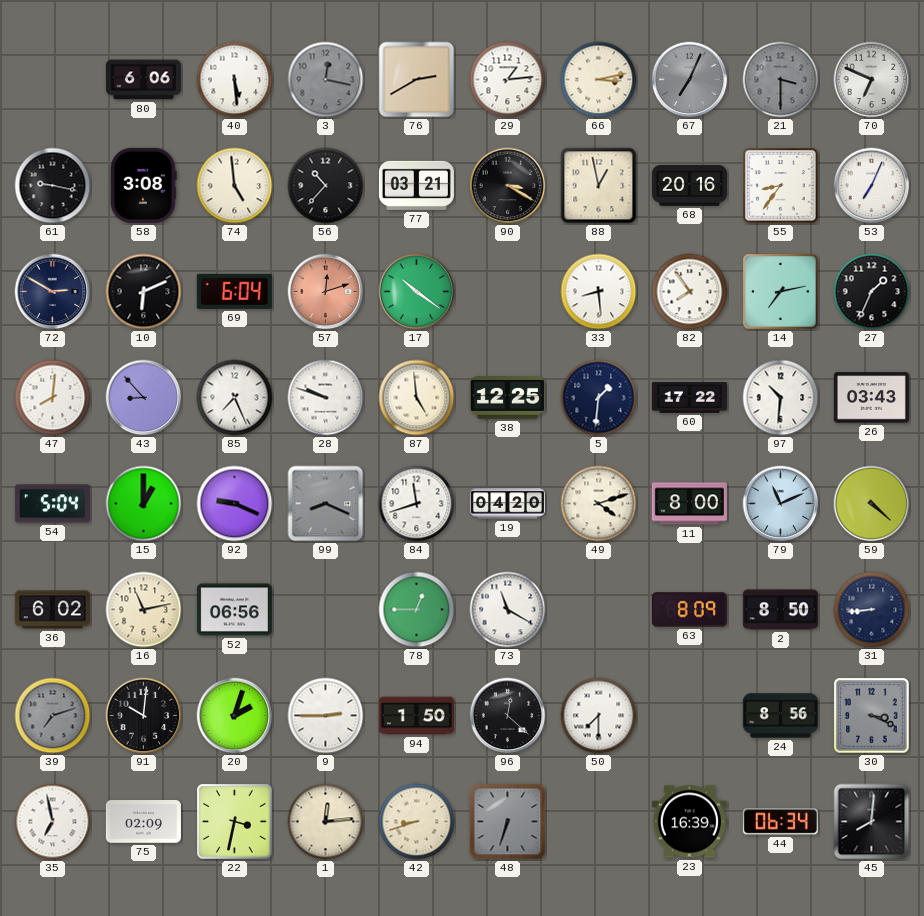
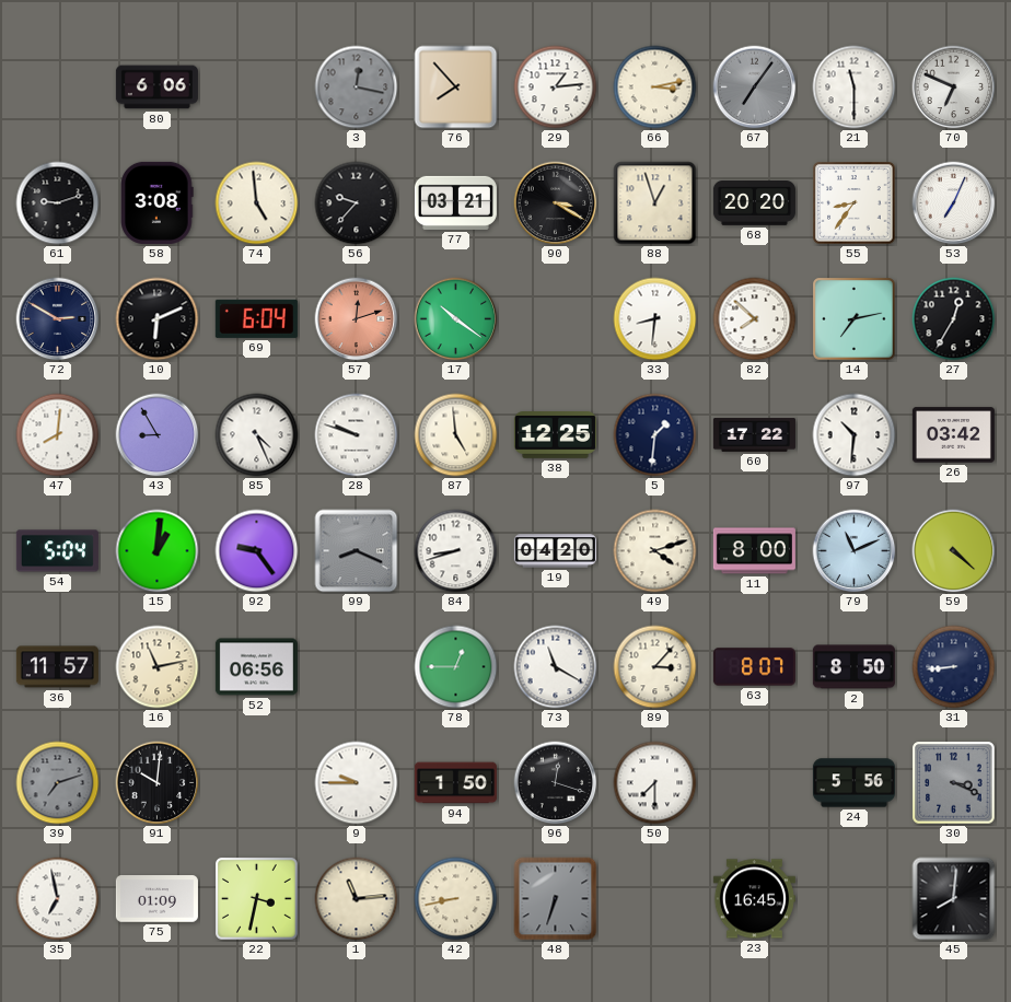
40: 5:29 -> none (235, 80)
76: 2:40 -> 7:53 (456, 88)
67: 7:04 -> 7:06 (755, 88)
21: 3:30 -> 11:30 (855, 88)
21 dial: grey -> white (855, 88)
61: 9:17 -> 9:12 (58, 203)
56: 10:37 -> 9:37 (357, 203)
88: 12:58 -> 12:57 (655, 203)
68: 20:16 -> 20:20 (754, 203)
33: 8:29 -> 8:31 (655, 319)
82: 7:54 -> 7:52 (755, 319)
27: 1:34 -> 12:35 (954, 319)
43: 8:53 -> 8:55 (158, 435)
85: 7:26 -> 4:26 (257, 435)
26: 03:43 -> 03:42 (953, 435)
15: 1:00 -> 1:01 (158, 551)
92: 9:19 -> 9:24 (257, 551)
84: 11:42 -> 8:42 (456, 551)
36: 6:02 -> 11:57 (57, 667)
89: none -> 3:07 (655, 667)
63: 8:09 -> 8:07 (754, 667)
20: 2:03 -> none (235, 716)
9: 2:45 -> 9:45 (357, 783)
96: 12:22 -> 12:18 (556, 783)
24: 8:56 -> 5:56 (853, 783)
75: 02:09 -> 01:09 (156, 899)
1: 12:14 -> 11:14 (357, 899)
42: 8:42 -> 8:43 (456, 899)
23: 16:39 -> 16:45 (754, 899)
44: 06:34 -> none (780, 822)
